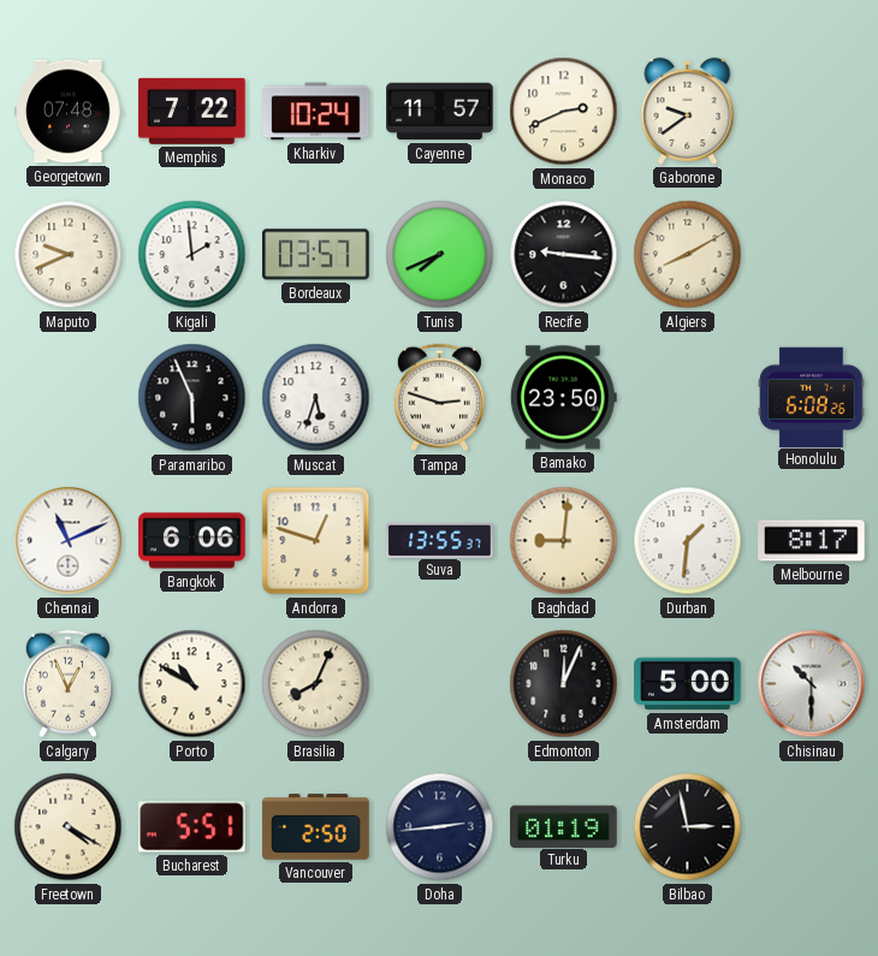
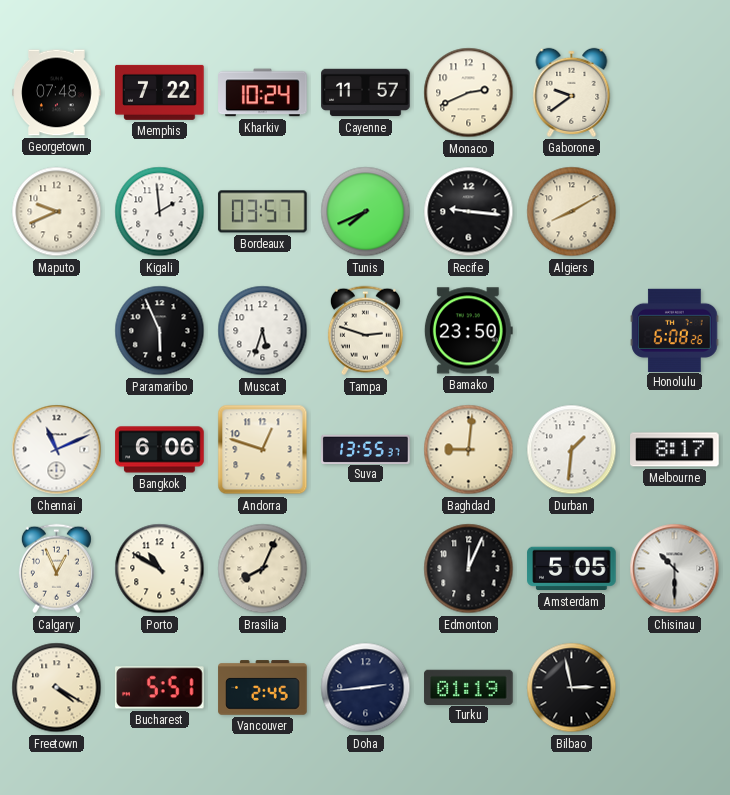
Amsterdam: 5:00 -> 5:05 (572, 569)
Vancouver: 2:50 -> 2:45 (263, 688)
